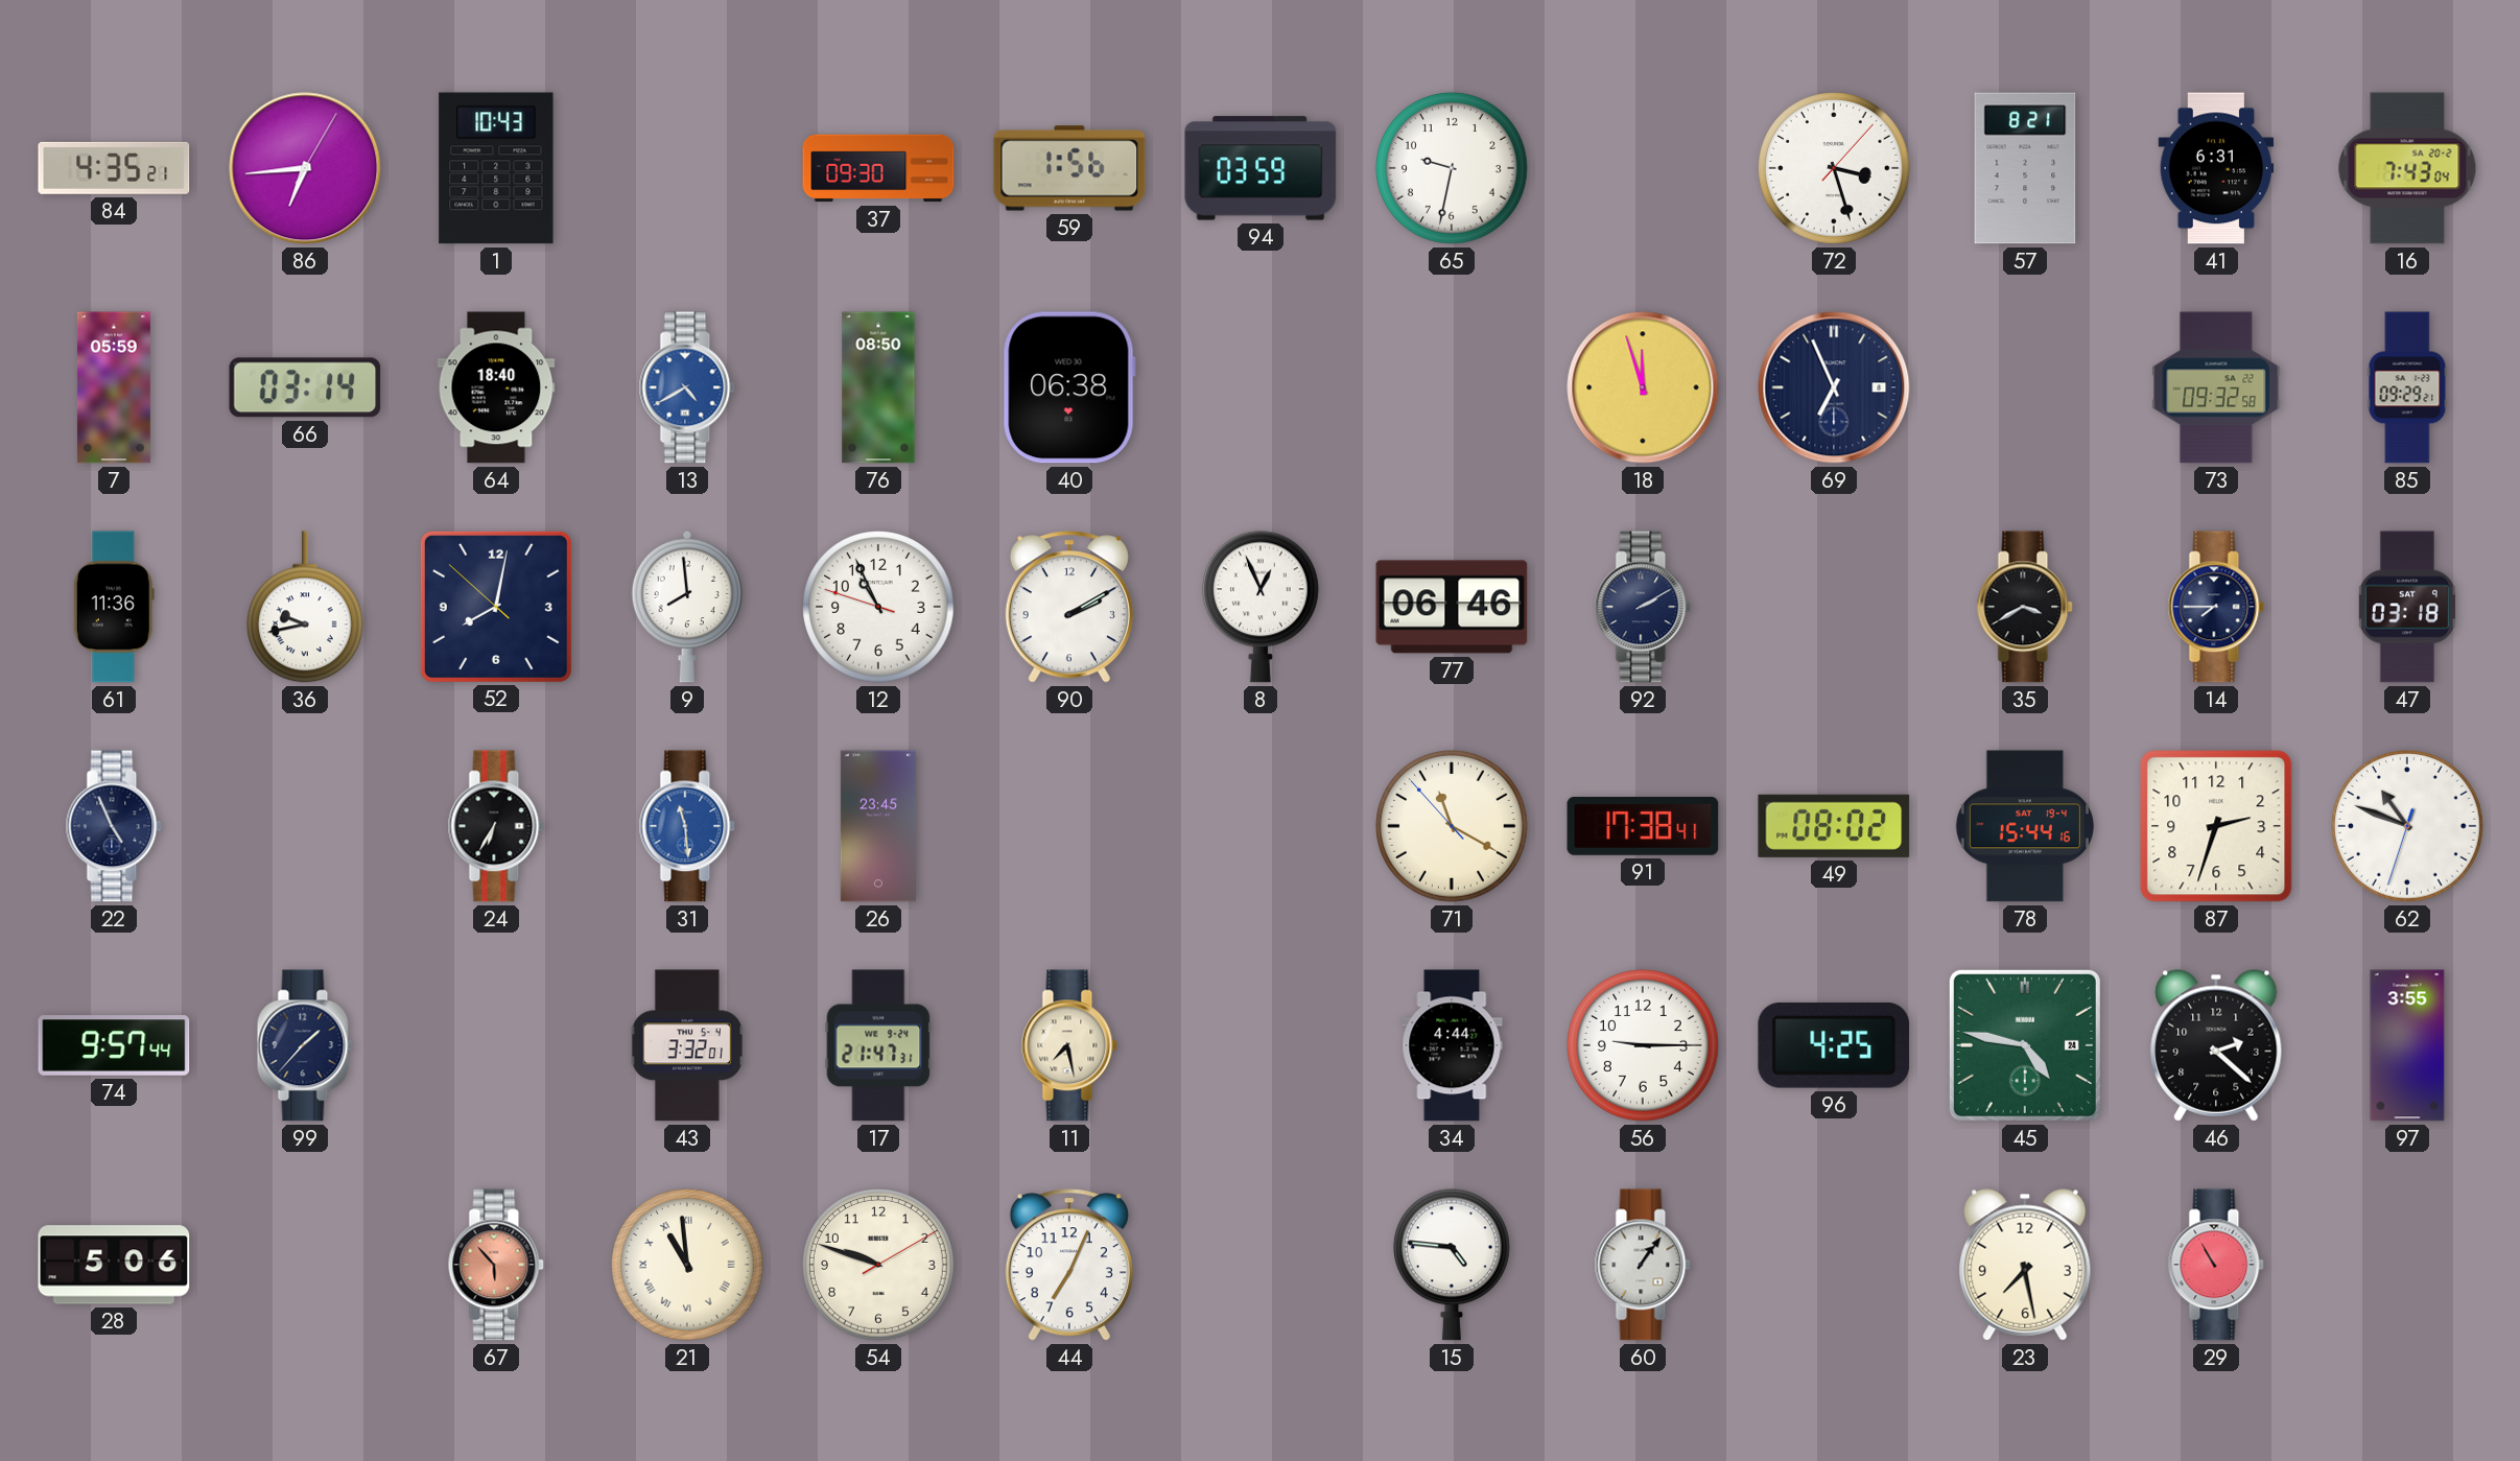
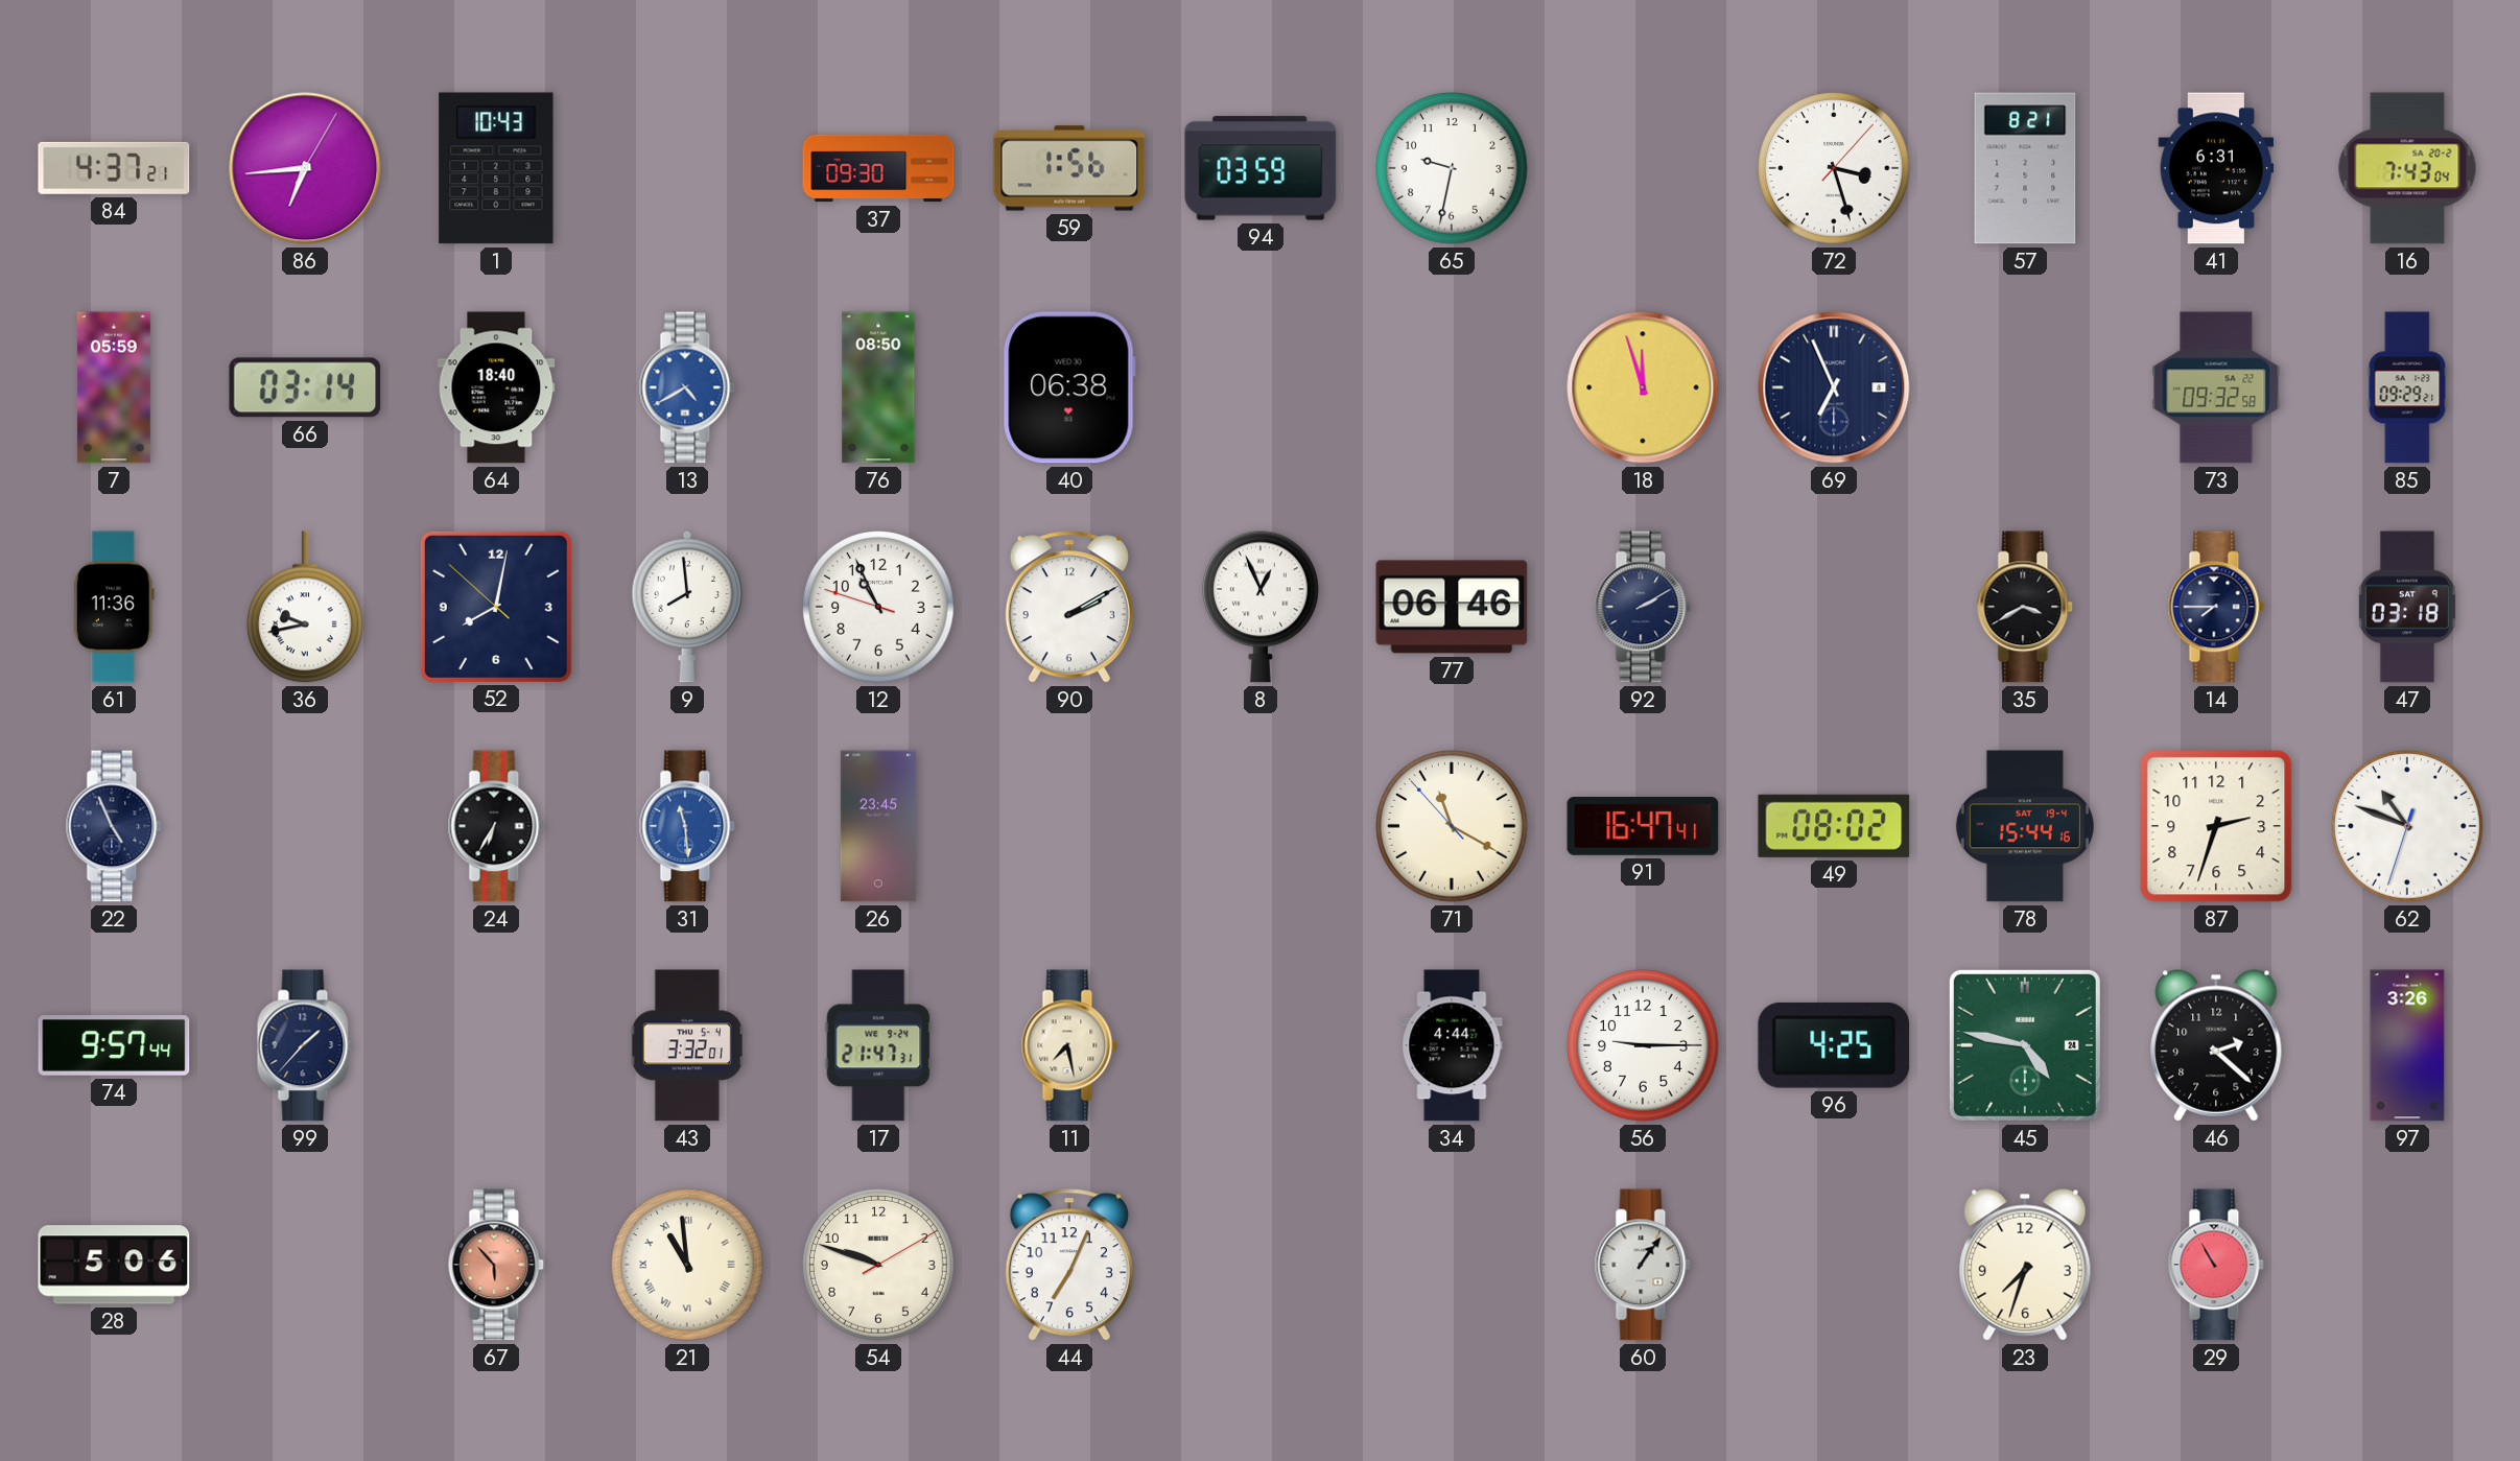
84: 4:35 -> 4:37 (114, 168)
91: 17:38 -> 16:47 (1643, 827)
97: 3:55 -> 3:26 (2407, 1045)
15: 4:46 -> none (1452, 1265)
23: 7:28 -> 7:33 (2025, 1265)
